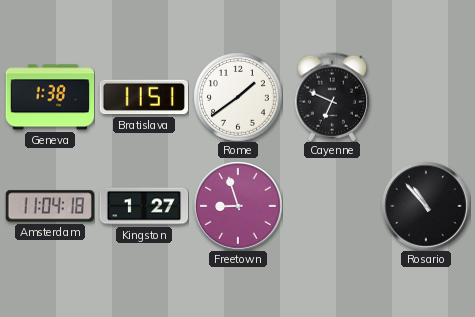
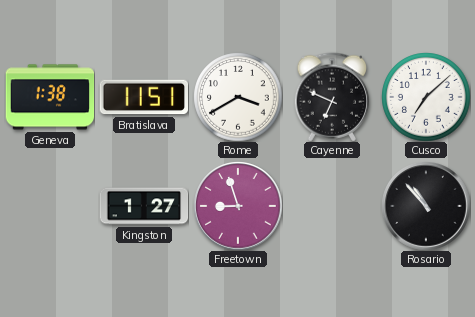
Rome: 1:39 -> 3:40 (238, 97)
Cusco: none -> 7:08 (426, 97)
Amsterdam: 11:04 -> none (49, 206)
